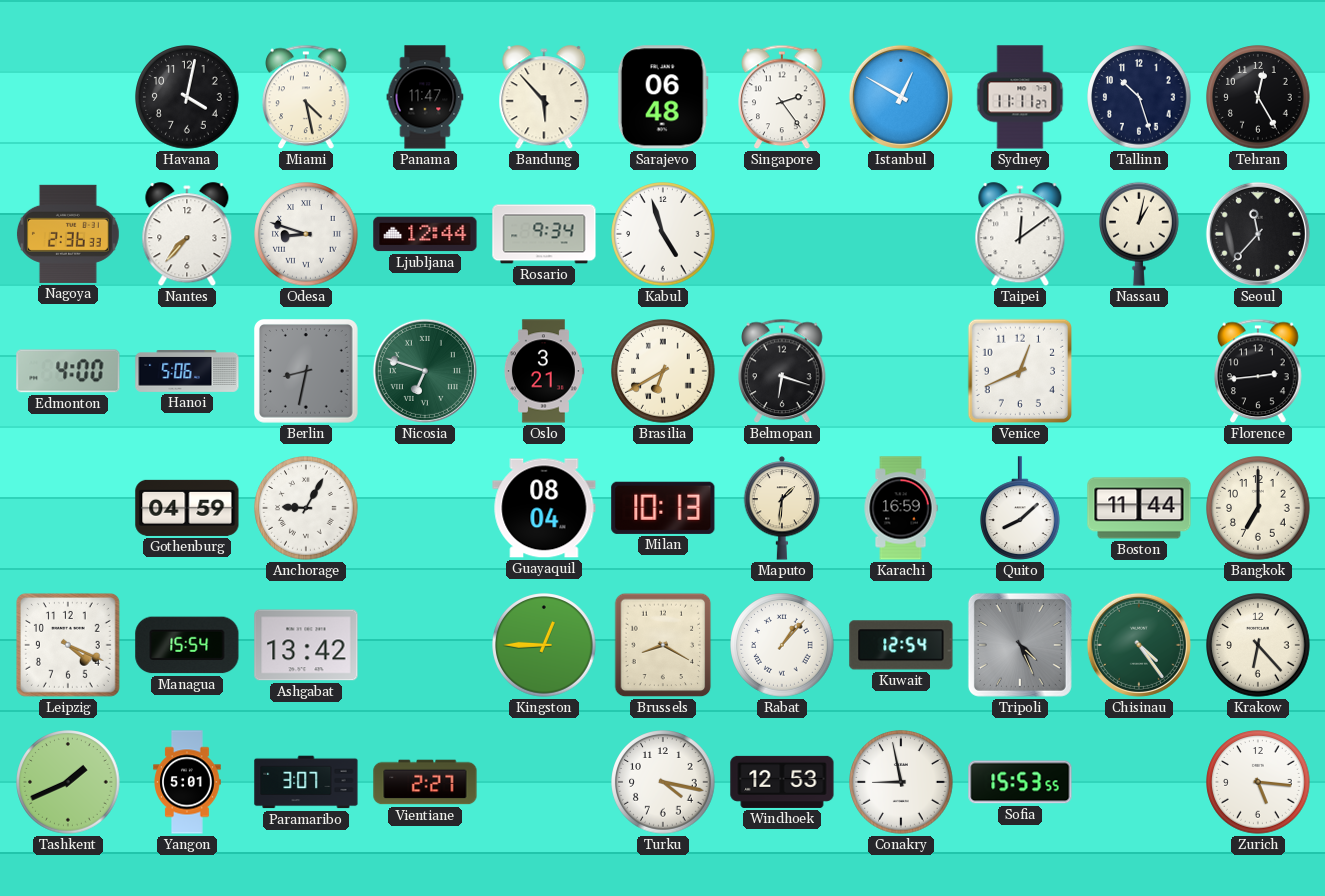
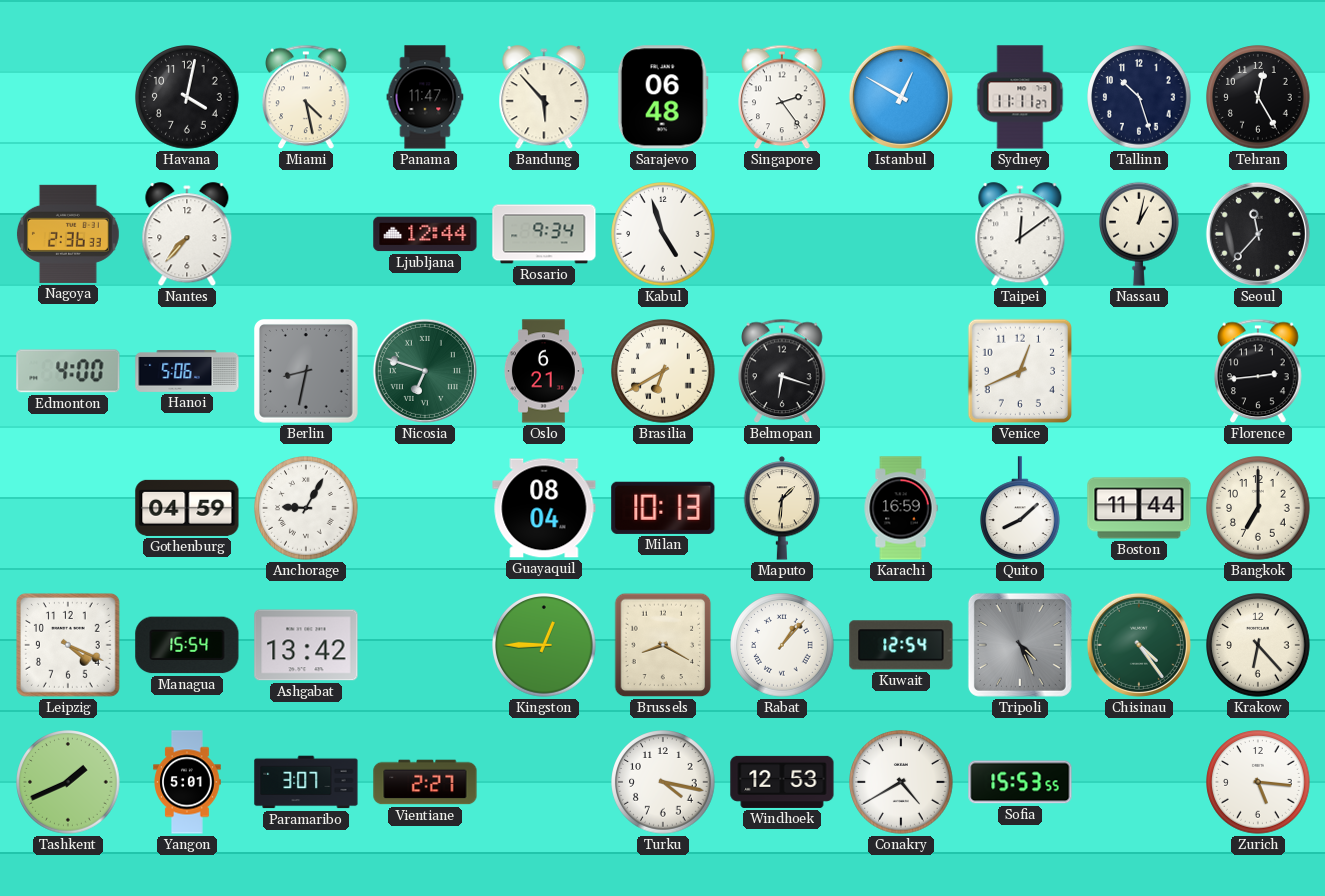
Odesa: 8:48 -> none (306, 234)
Oslo: 3:21 -> 6:21 (543, 371)
Conakry: 8:58 -> 4:40 (901, 782)
